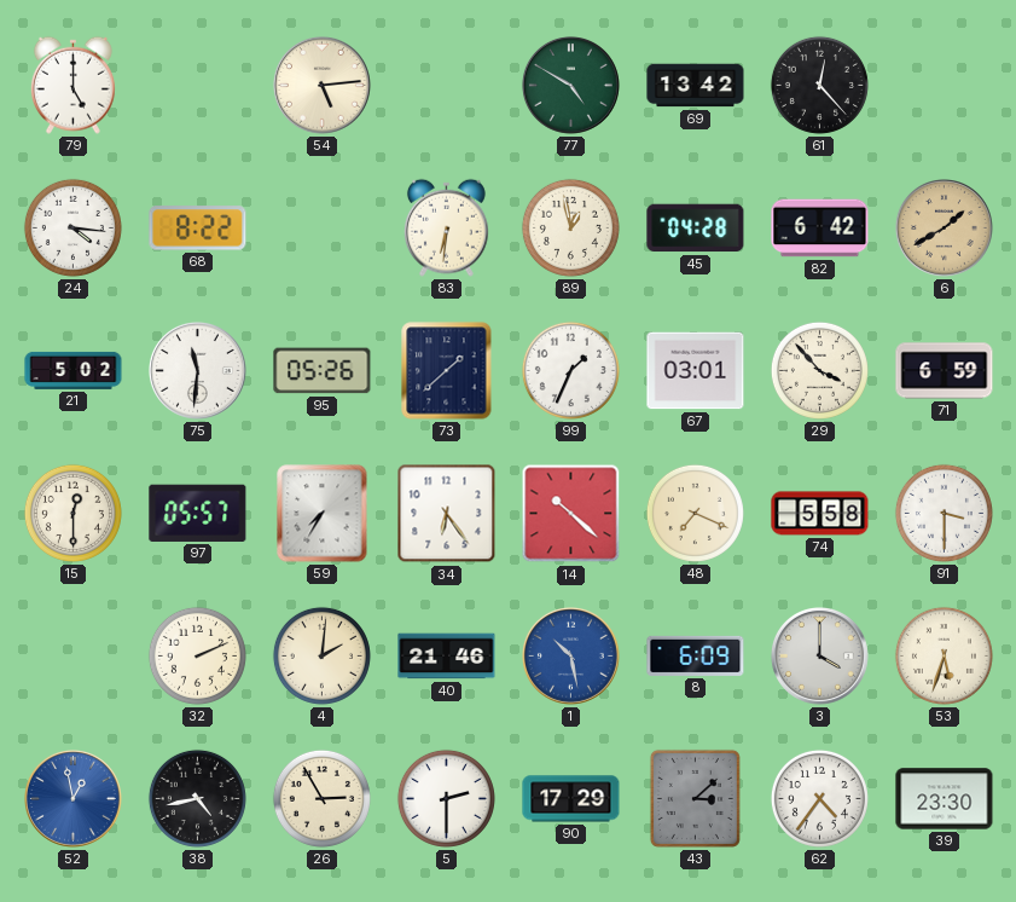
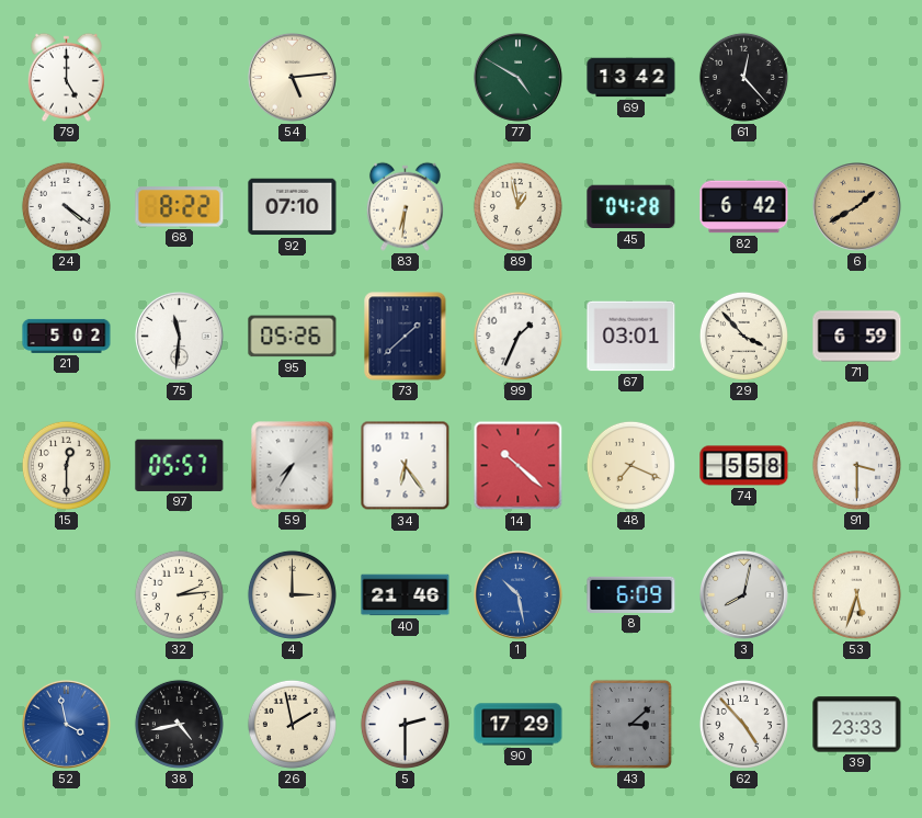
24: 4:16 -> 4:21 (66, 206)
92: none -> 07:10 (293, 207)
32: 2:11 -> 2:14 (179, 594)
4: 2:01 -> 3:00 (292, 594)
3: 4:00 -> 8:02 (744, 595)
52: 12:58 -> 3:58 (67, 725)
26: 2:55 -> 1:58 (292, 724)
62: 4:36 -> 4:53 (743, 724)
39: 23:30 -> 23:33 (857, 725)
